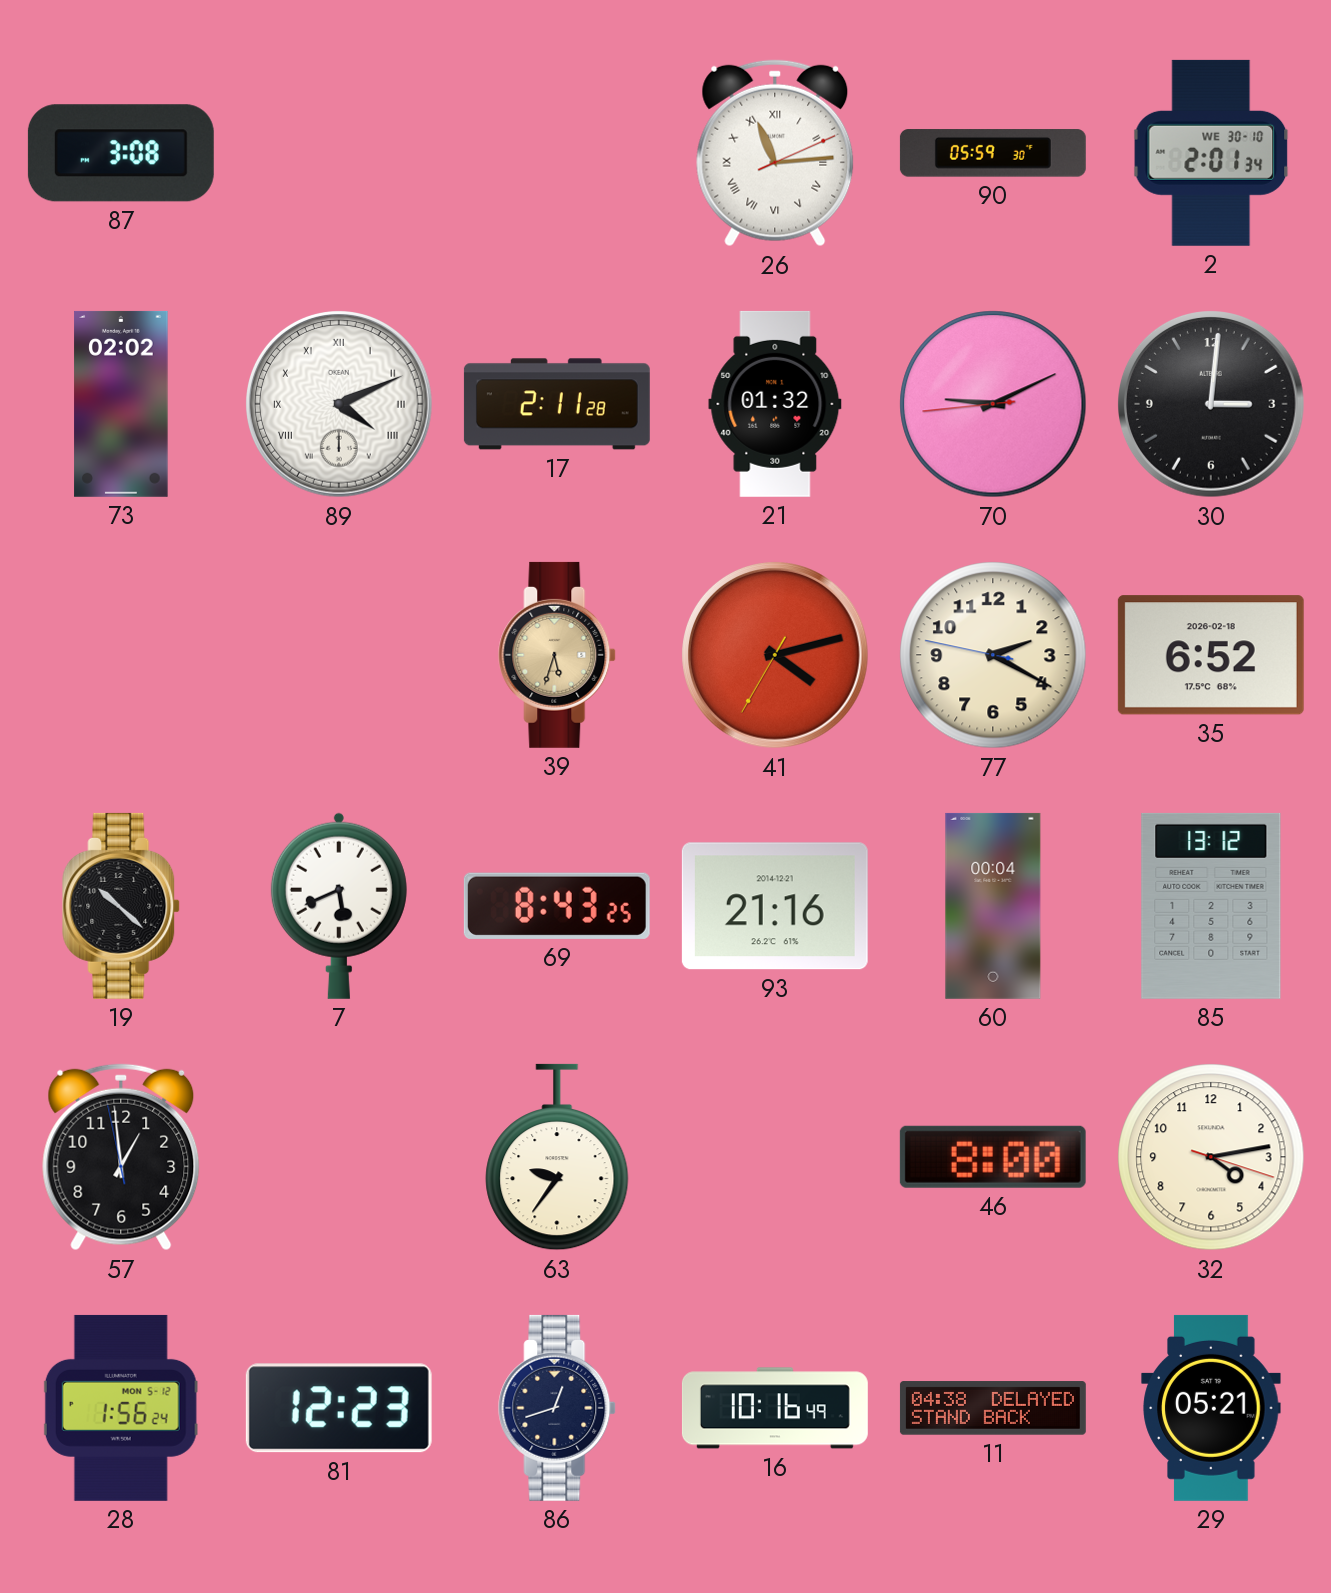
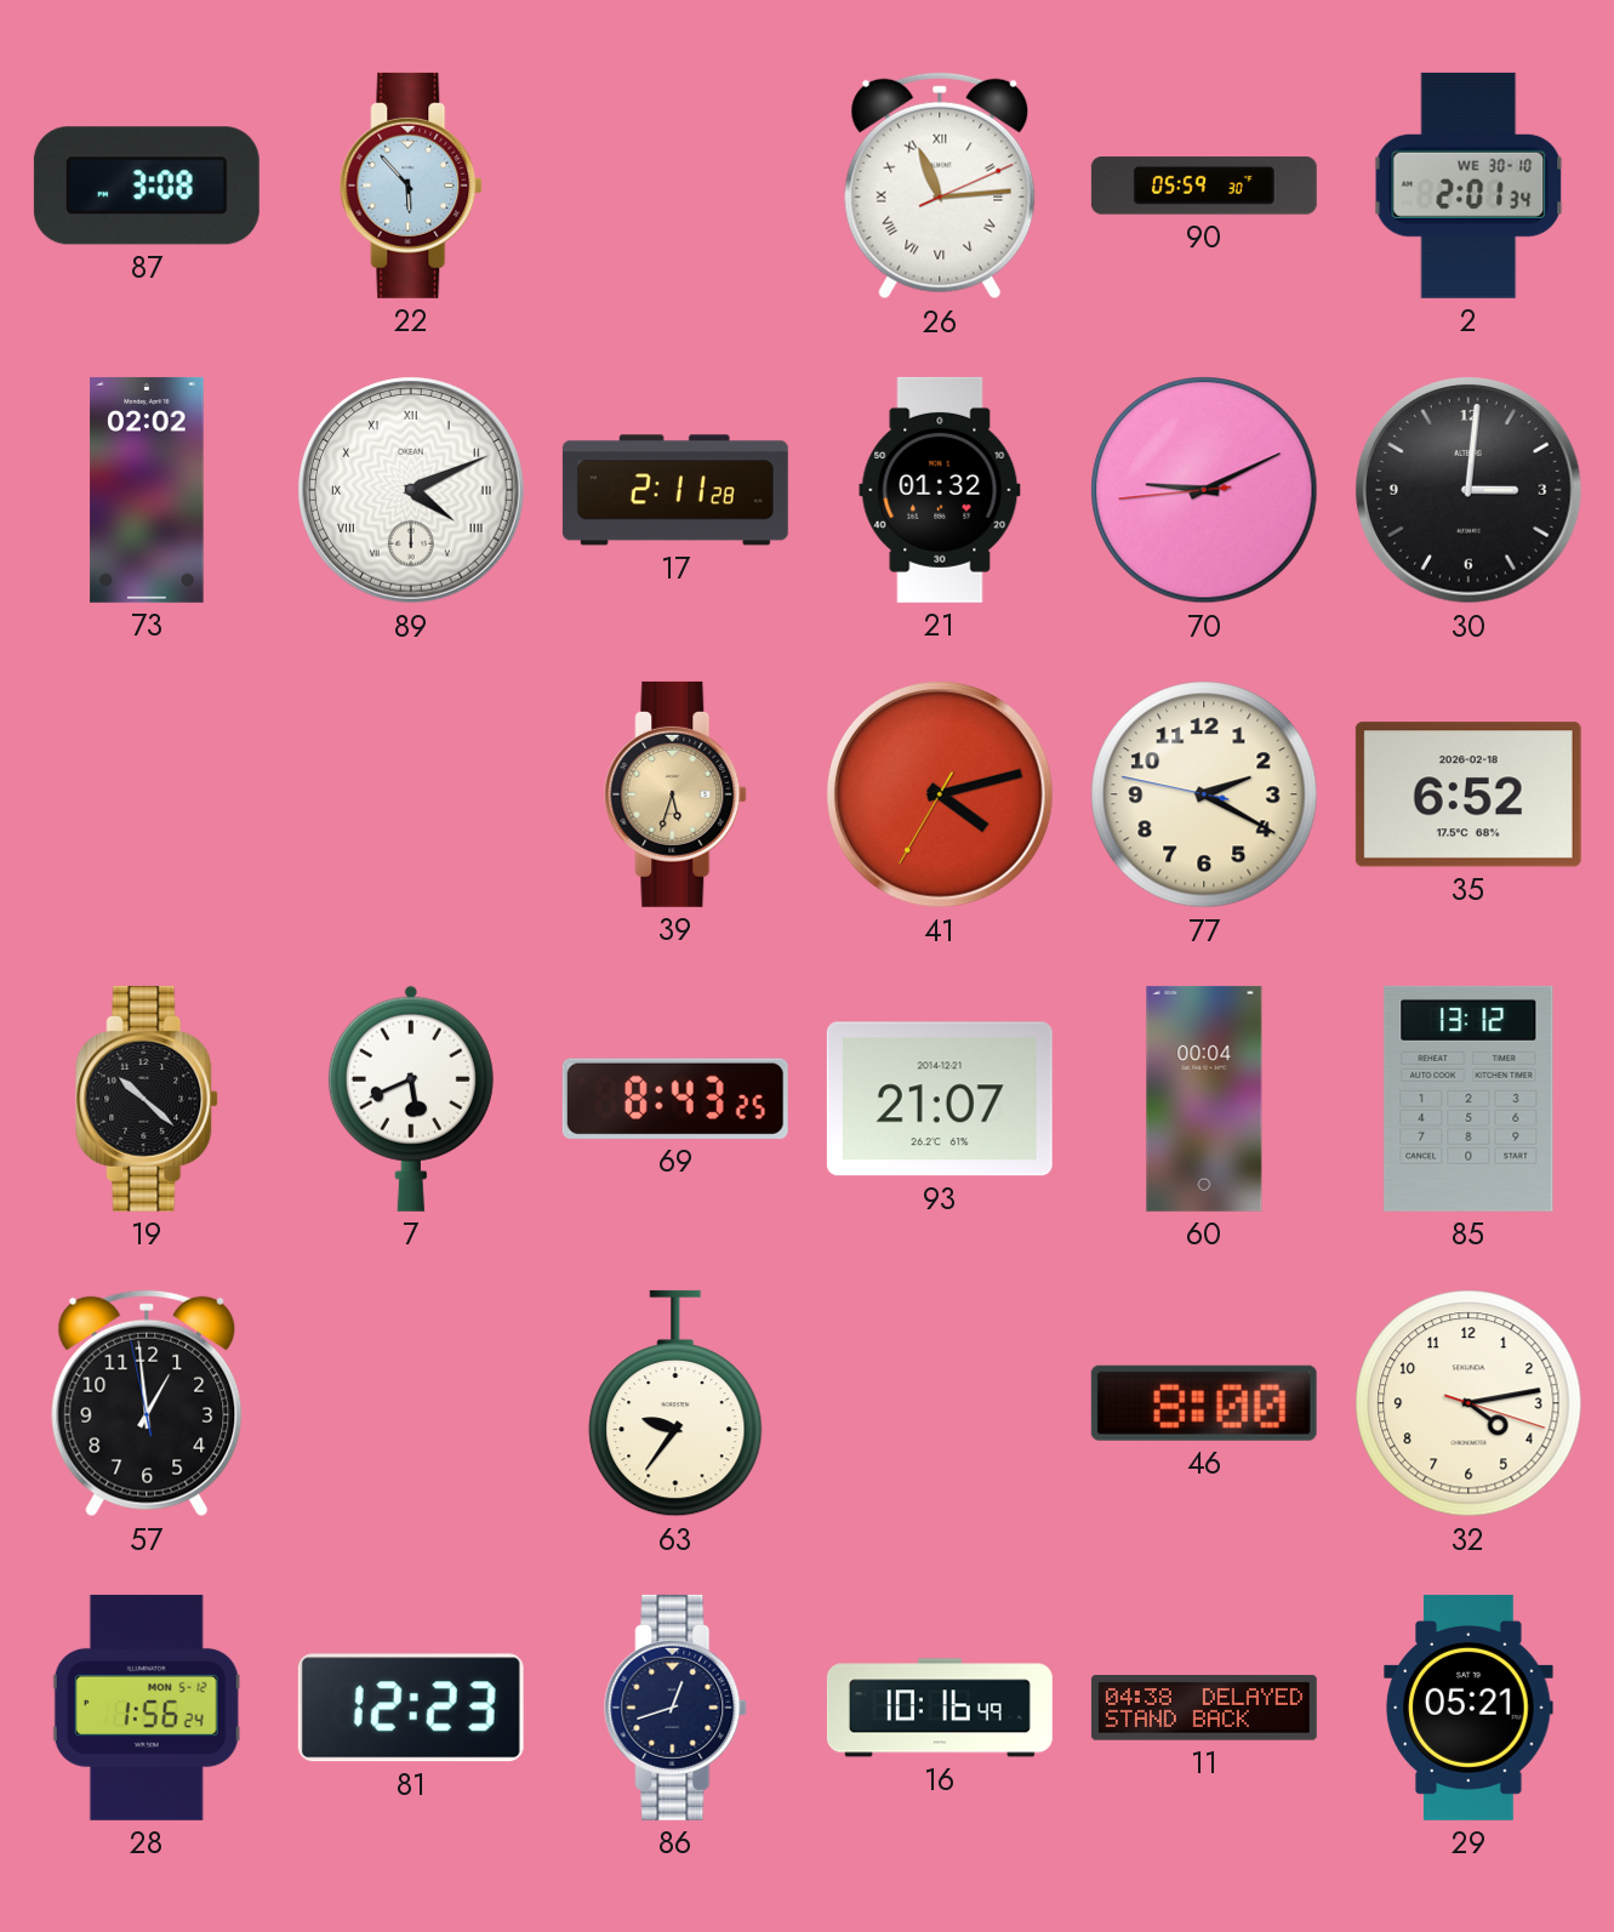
22: none -> 5:53 (412, 186)
93: 21:16 -> 21:07 (940, 1099)
